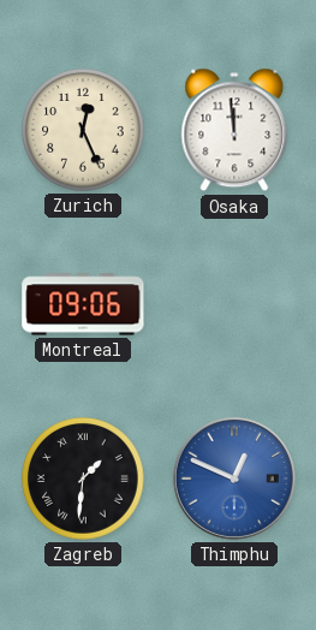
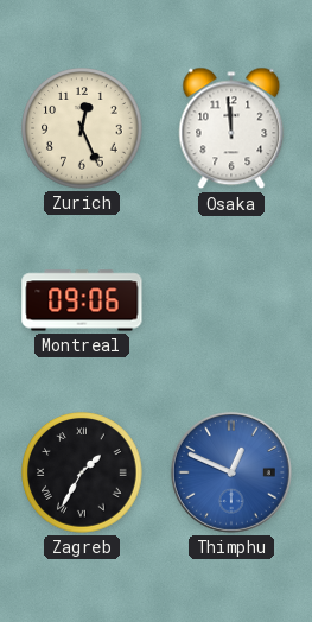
Zagreb: 1:31 -> 1:35 (82, 472)
